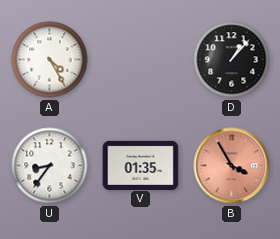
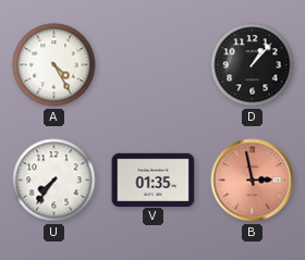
U: 8:36 -> 7:36 (54, 181)
B: 3:55 -> 2:58 (253, 181)
